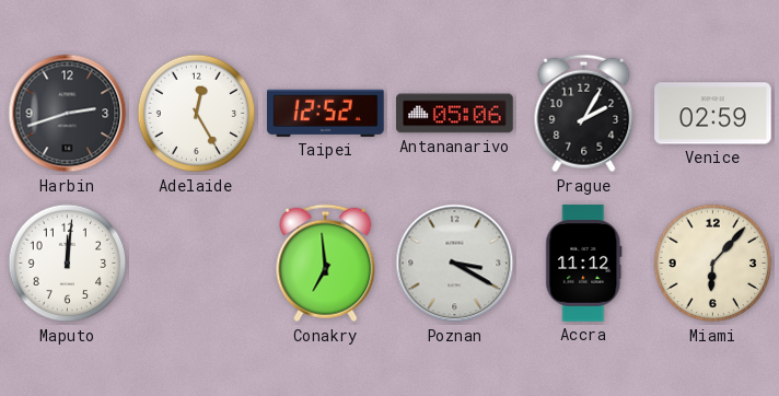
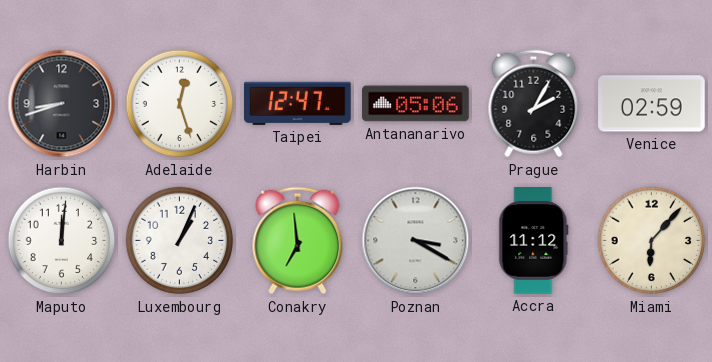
Harbin: 2:42 -> 8:42 (62, 104)
Adelaide: 12:25 -> 12:27 (180, 104)
Taipei: 12:52 -> 12:47 (298, 103)
Luxembourg: none -> 1:04 (180, 241)
